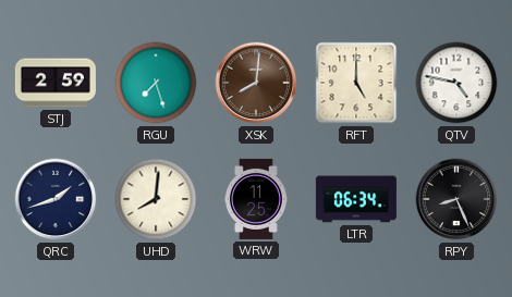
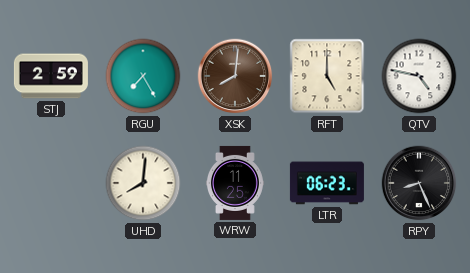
RGU: 7:27 -> 7:25 (143, 76)
QRC: 1:42 -> none (56, 199)
LTR: 06:34 -> 06:23 (327, 183)
